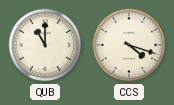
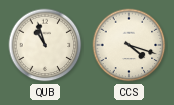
QUB: 11:00 -> 10:57 (45, 45)
